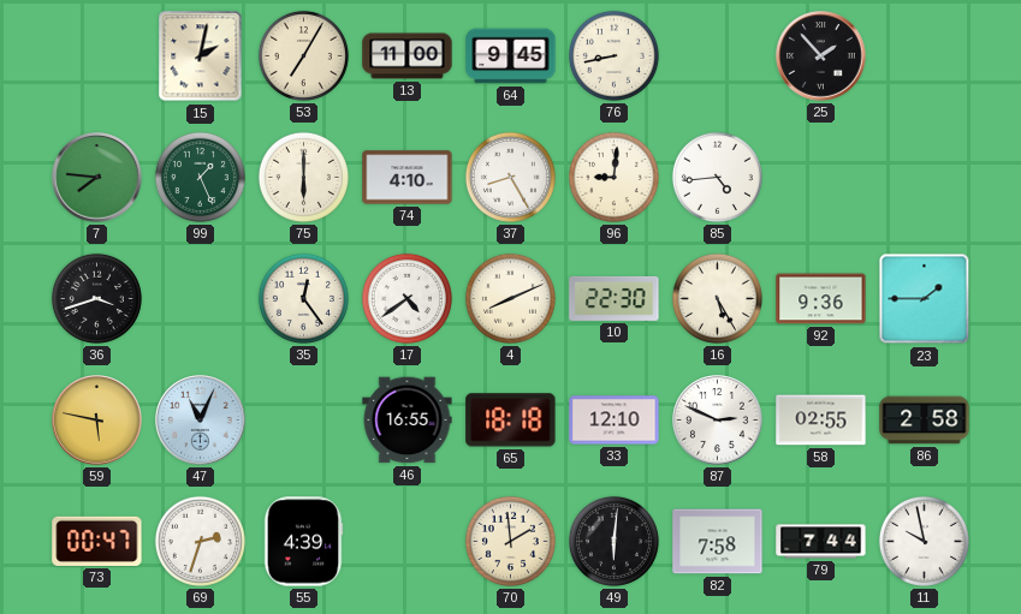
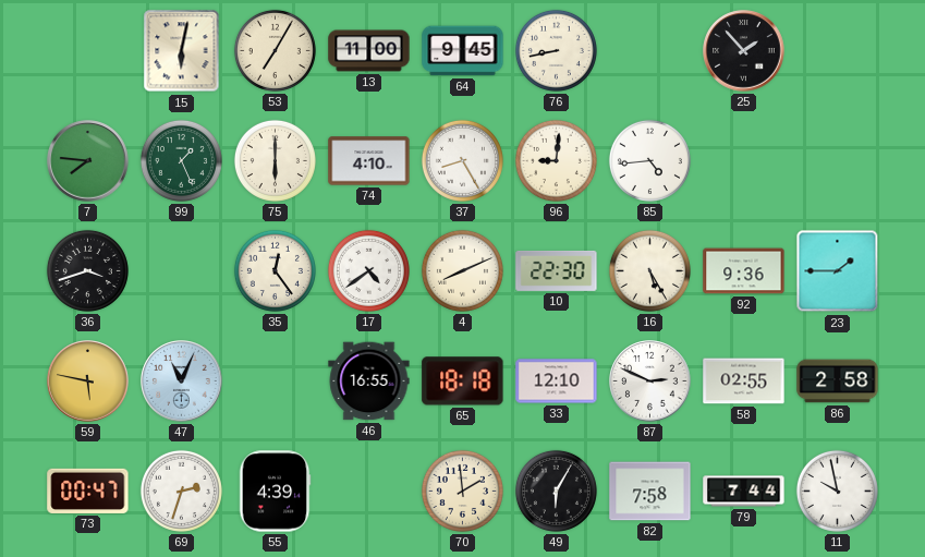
15: 2:02 -> 6:02 (182, 51)
49: 6:01 -> 6:05 (556, 491)
